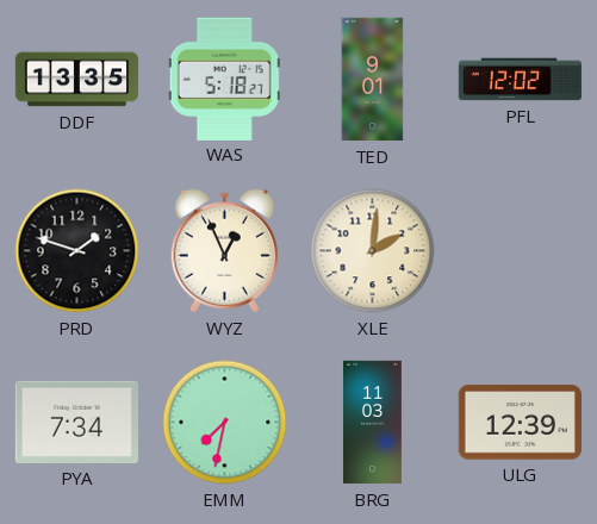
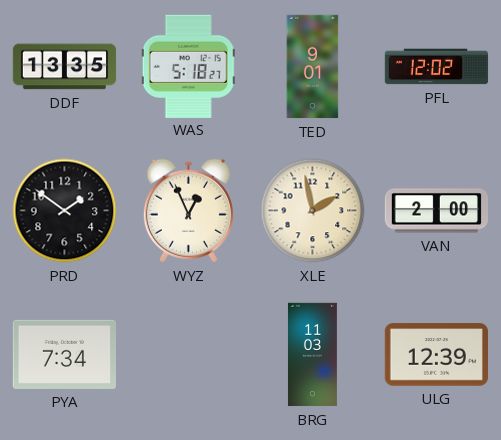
PRD: 1:48 -> 1:51 (65, 211)
XLE: 2:01 -> 1:58 (313, 211)
VAN: none -> 2:00 (436, 211)
EMM: 7:32 -> none (225, 423)
